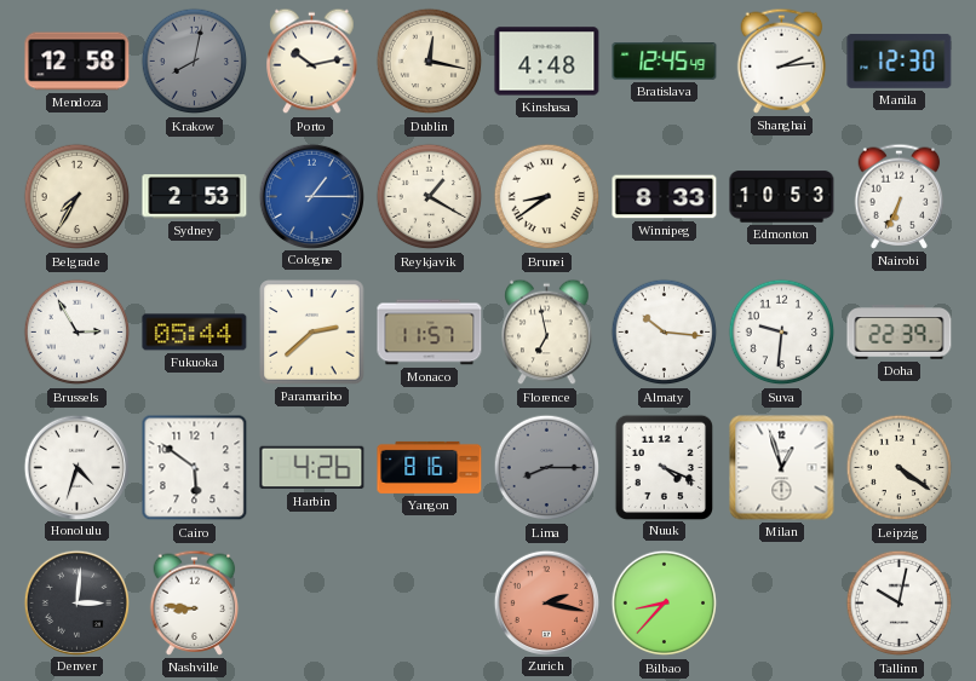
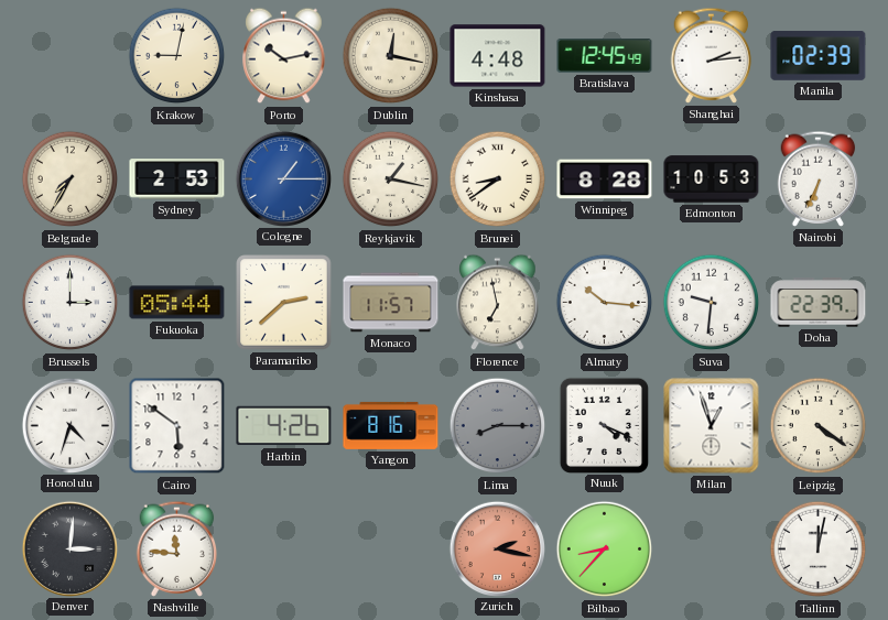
Mendoza: 12:58 -> none (77, 62)
Krakow: 8:02 -> 9:02 (177, 56)
Krakow dial: grey -> cream (177, 56)
Manila: 12:30 -> 02:39 (819, 56)
Reykjavik: 1:20 -> 1:17 (391, 180)
Winnipeg: 8:33 -> 8:28 (605, 180)
Brussels: 2:55 -> 3:00 (71, 303)
Nashville: 8:46 -> 11:46 (177, 548)
Tallinn: 10:02 -> 12:02 (819, 550)
